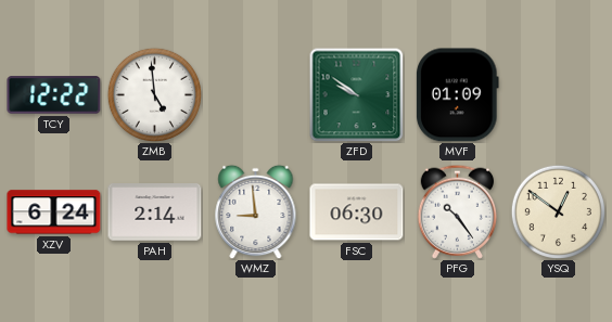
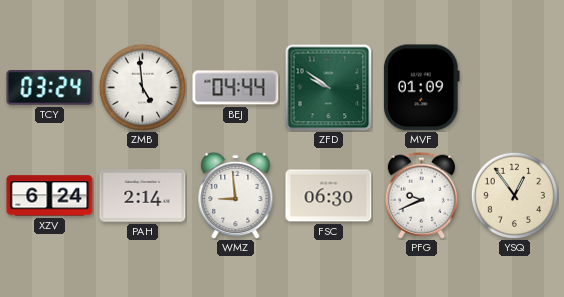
TCY: 12:22 -> 03:24 (50, 88)
BEJ: none -> 04:44 (236, 88)
PFG: 10:24 -> 9:41 (421, 195)
YSQ: 12:51 -> 12:54 (514, 195)
